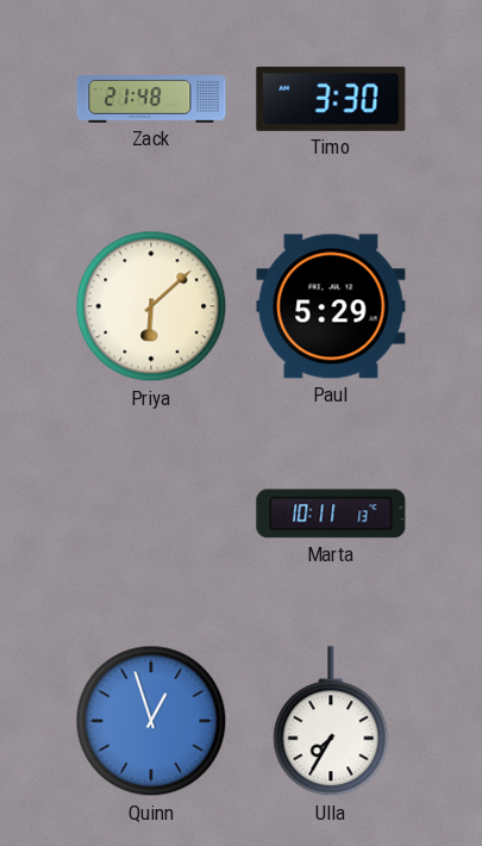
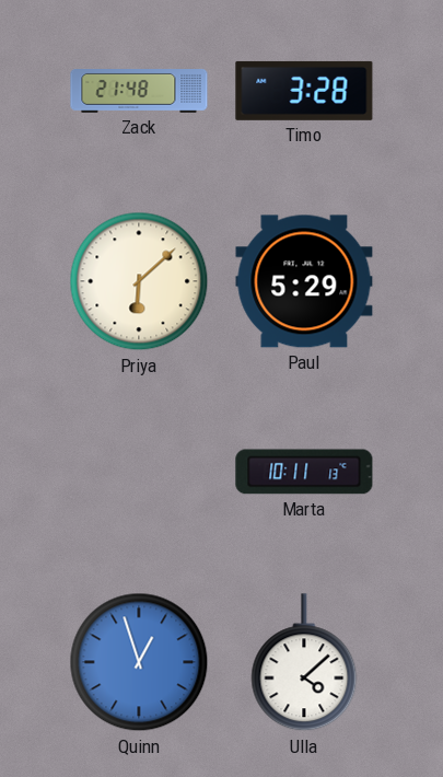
Timo: 3:30 -> 3:28 (304, 91)
Ulla: 7:35 -> 4:08 (304, 663)
